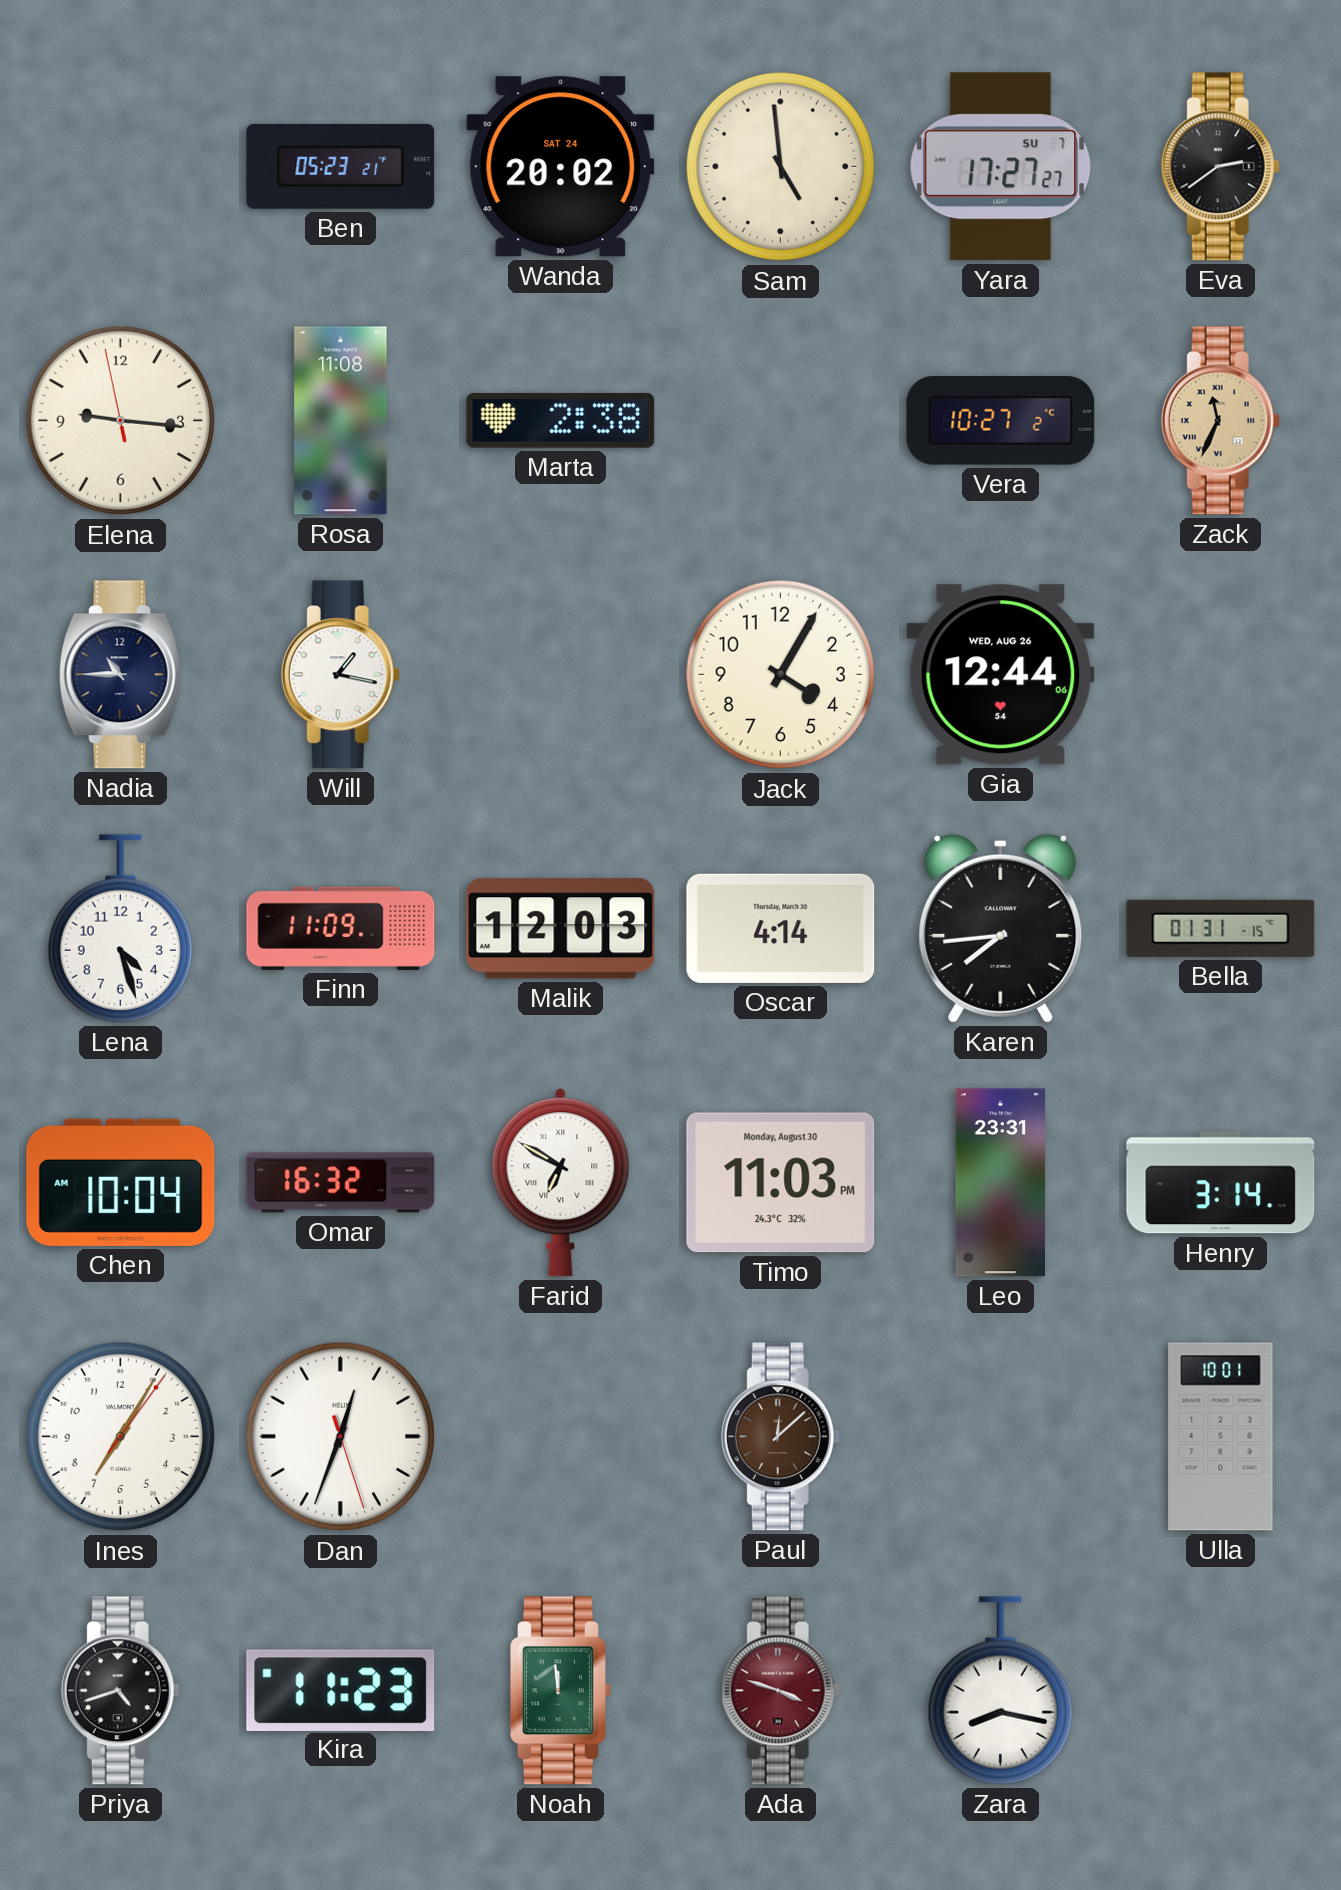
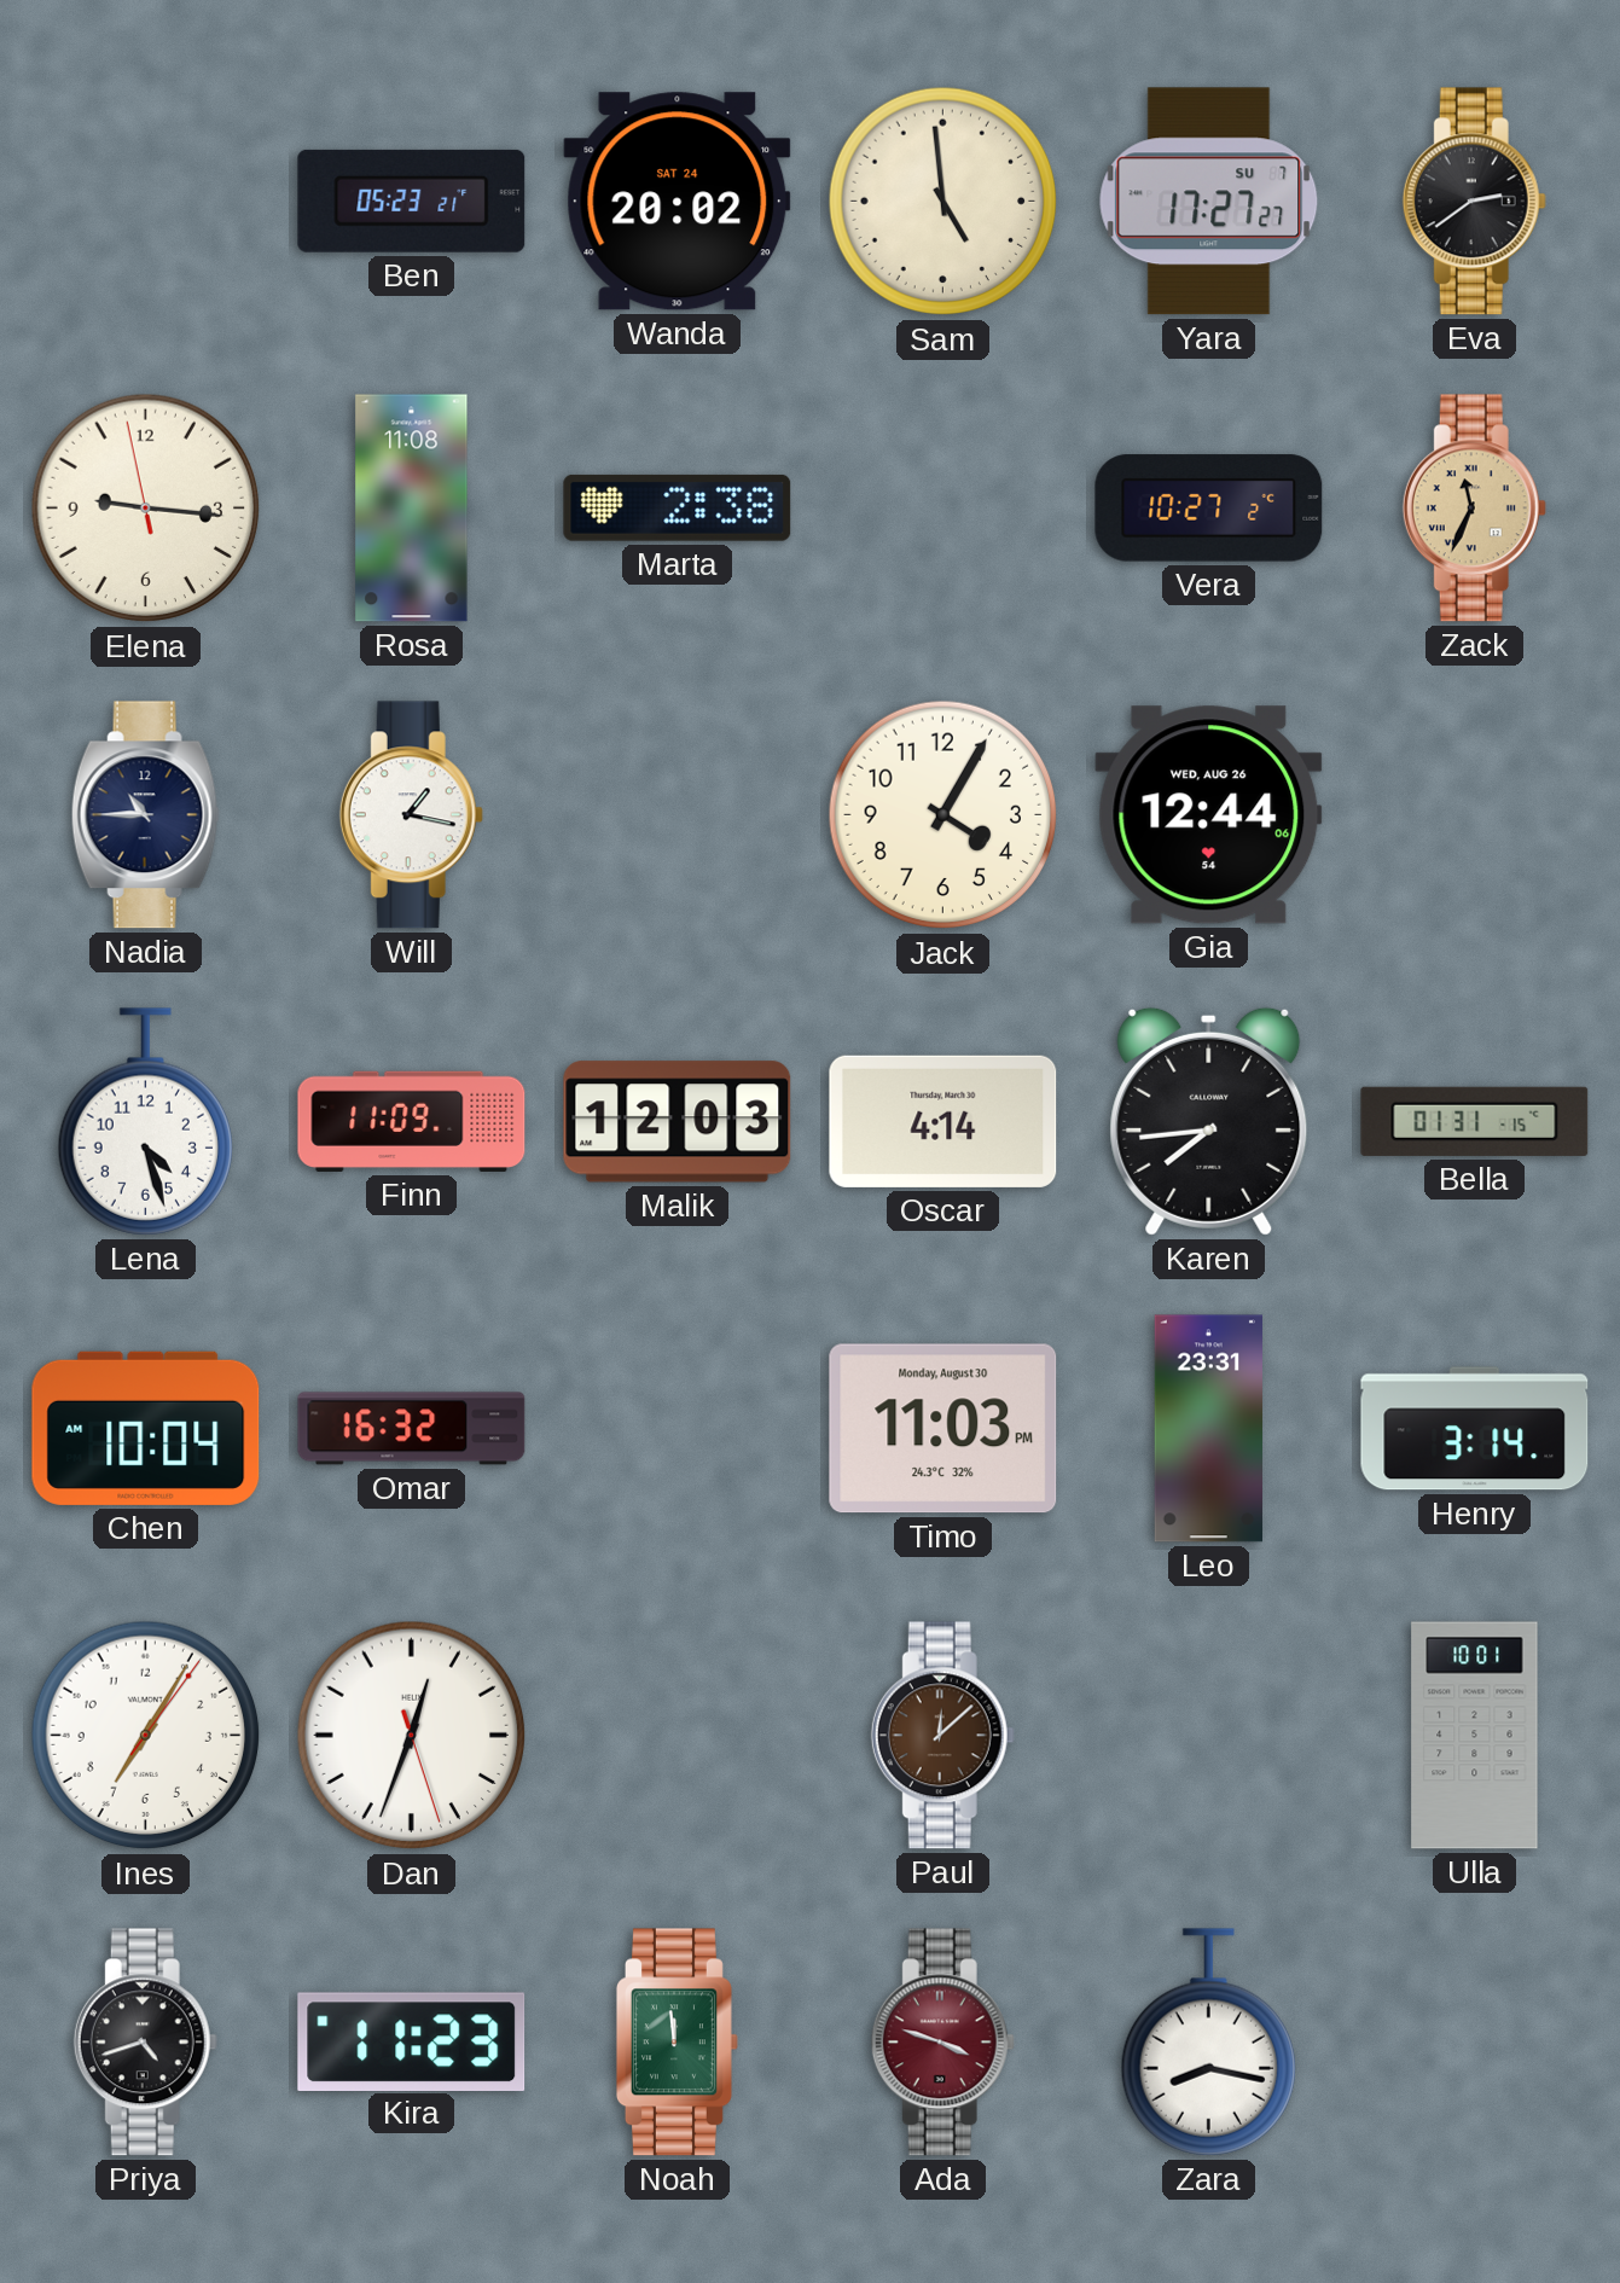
Farid: 6:50 -> none (561, 1183)
